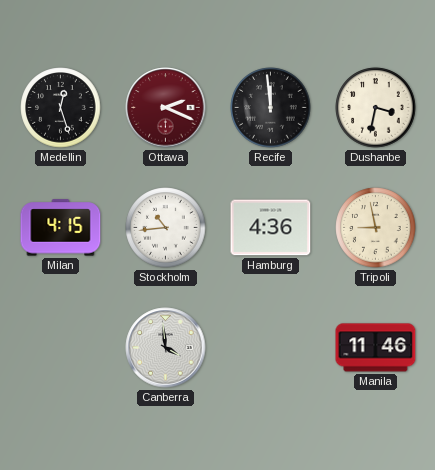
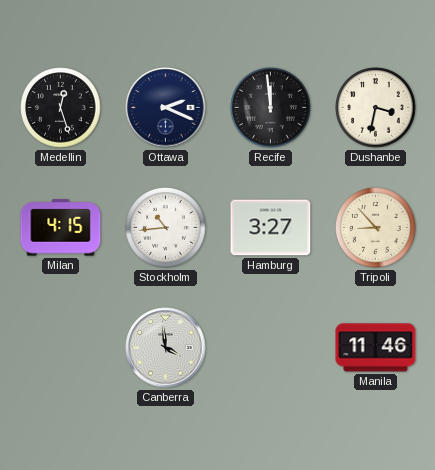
Ottawa dial: burgundy -> navy (166, 108)
Hamburg: 4:36 -> 3:27 (271, 228)
Tripoli: 8:58 -> 8:53 (376, 228)
